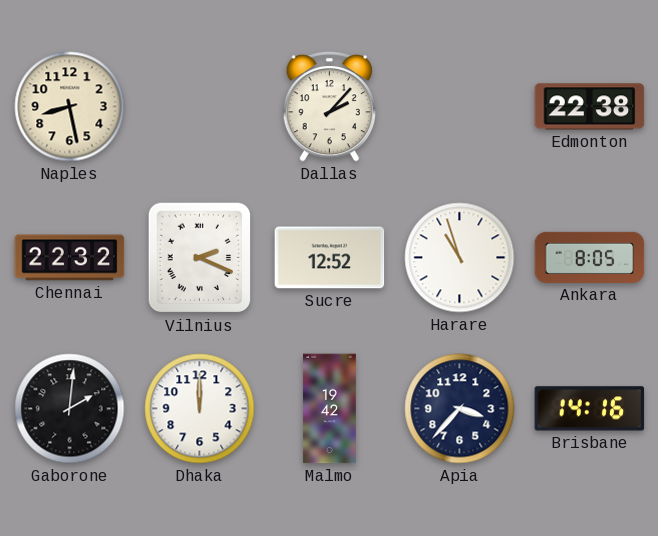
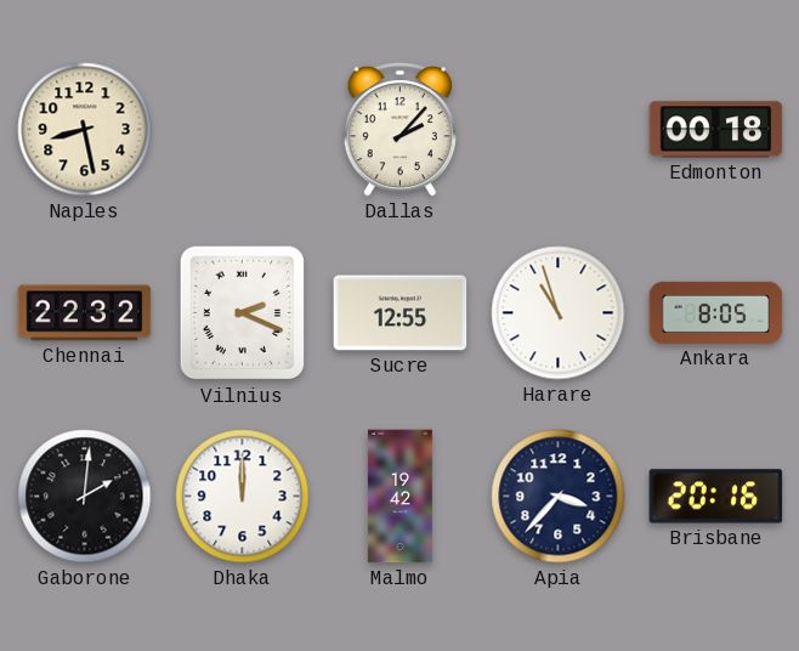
Edmonton: 22:38 -> 00:18 (716, 130)
Sucre: 12:52 -> 12:55 (401, 313)
Brisbane: 14:16 -> 20:16 (716, 497)
